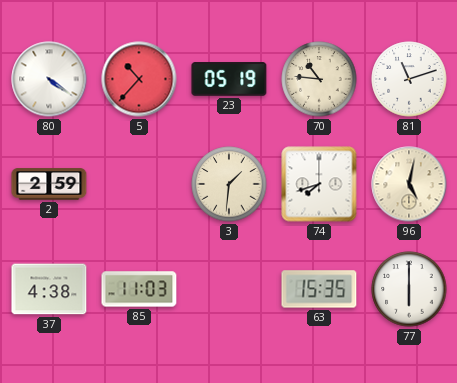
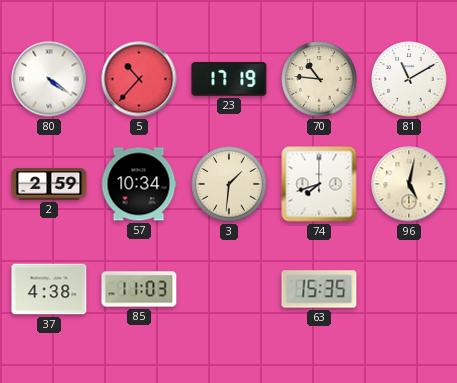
23: 05:19 -> 17:19 (229, 79)
81: 11:12 -> 11:10 (409, 79)
57: none -> 10:34 (139, 184)
77: 6:00 -> none (409, 289)
